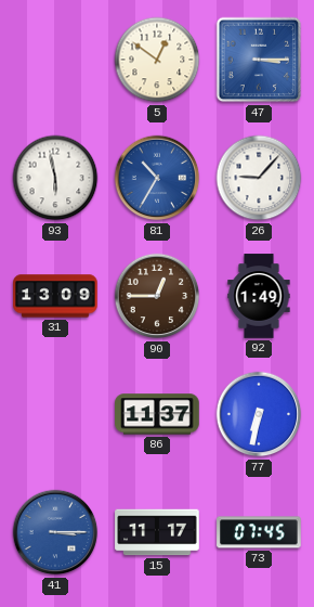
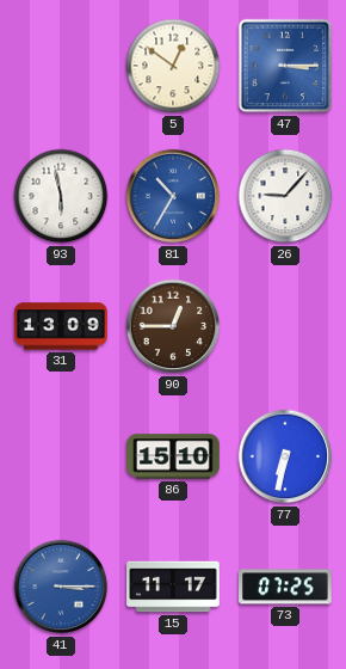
92: 1:49 -> none (259, 296)
86: 11:37 -> 15:10 (173, 456)
73: 07:45 -> 07:25 (285, 587)
